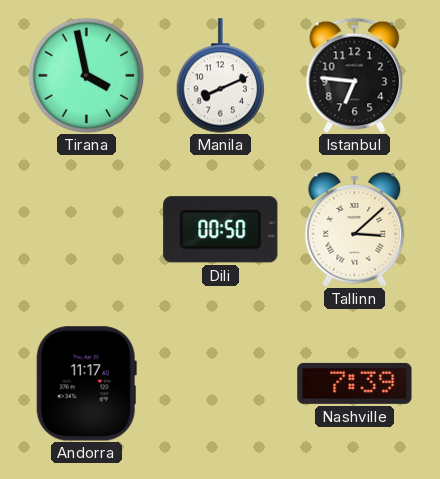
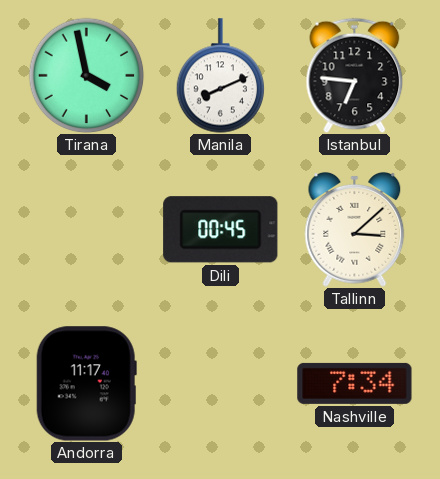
Dili: 00:50 -> 00:45 (221, 230)
Nashville: 7:39 -> 7:34 (355, 383)
